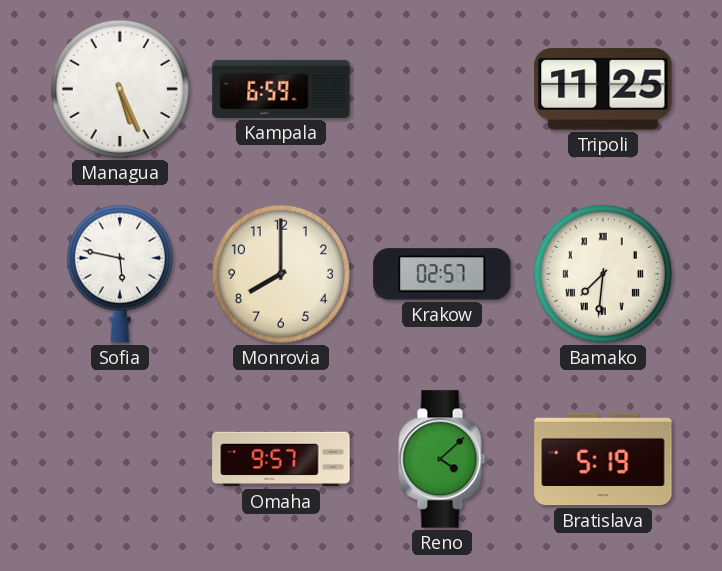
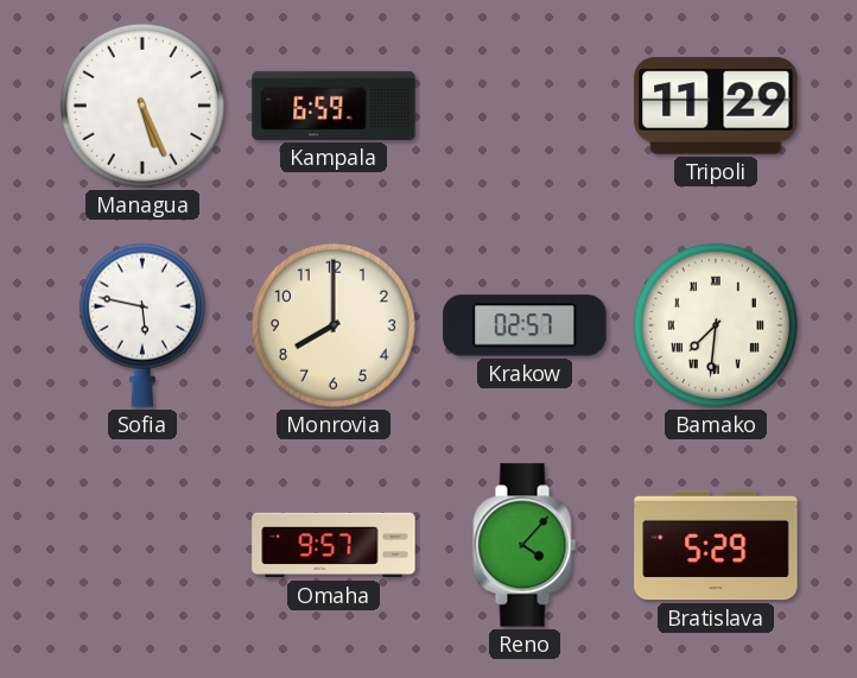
Tripoli: 11:25 -> 11:29 (716, 106)
Reno: 4:08 -> 4:07 (525, 545)
Bratislava: 5:19 -> 5:29 (716, 545)
